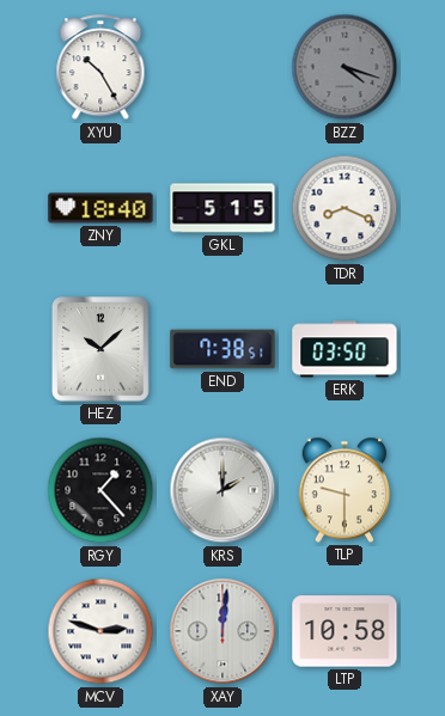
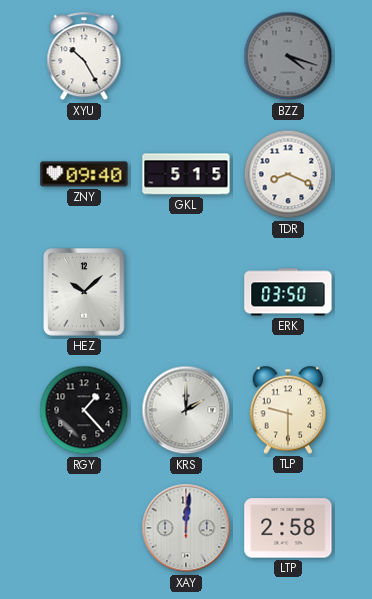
ZNY: 18:40 -> 09:40 (84, 174)
END: 7:38 -> none (222, 349)
MCV: 2:48 -> none (100, 631)
LTP: 10:58 -> 2:58 (288, 528)
